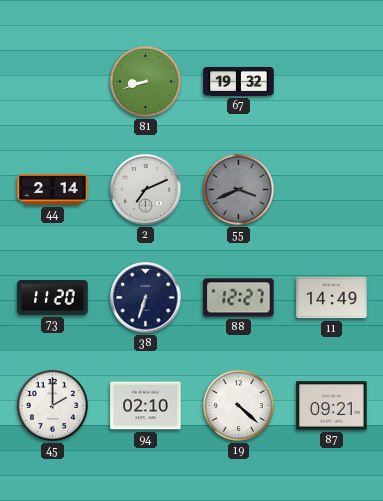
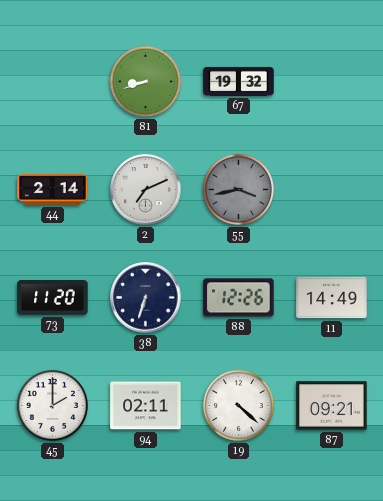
55: 3:41 -> 3:43 (238, 189)
88: 12:27 -> 12:26 (239, 298)
94: 02:10 -> 02:11 (146, 406)
